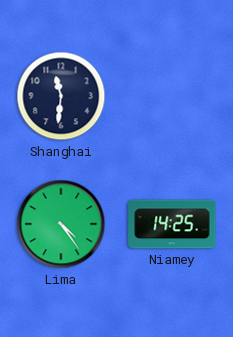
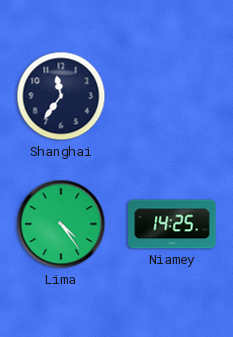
Shanghai: 11:31 -> 11:36 (61, 96)
